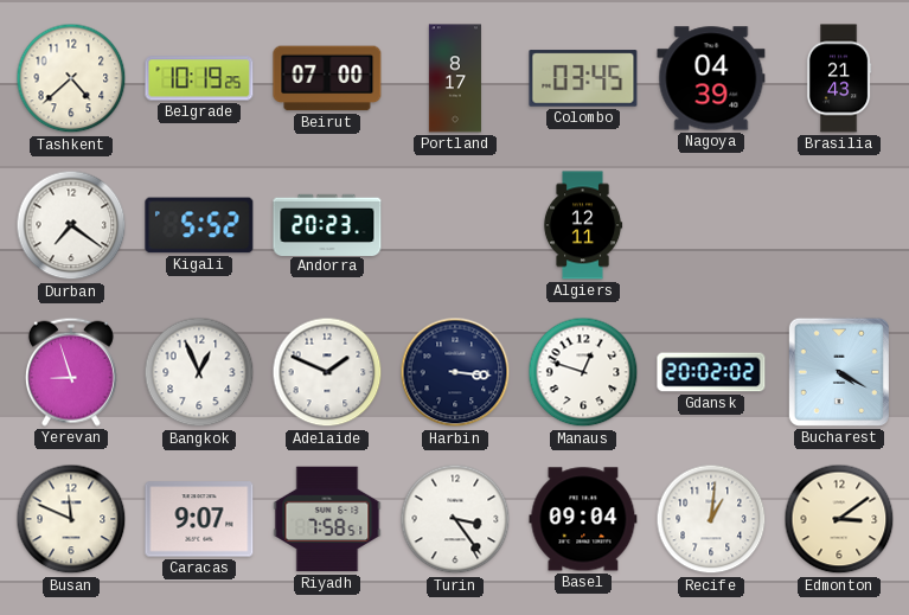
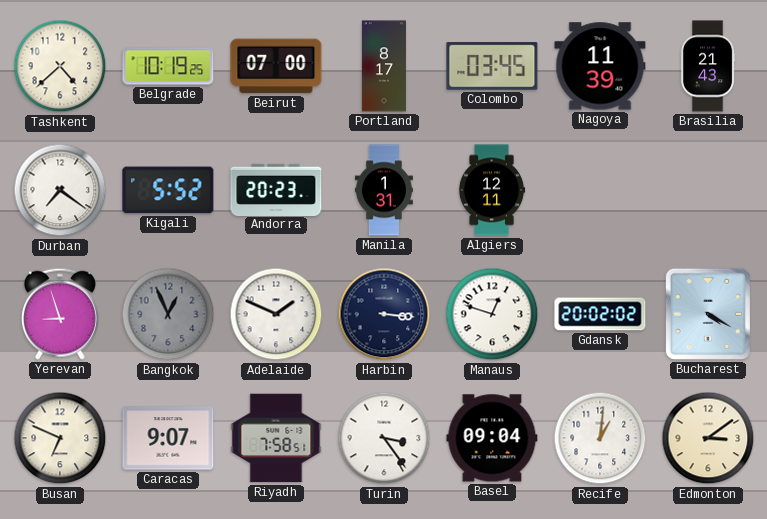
Nagoya: 04:39 -> 11:39 (600, 66)
Manila: none -> 1:31 (384, 190)
Bangkok dial: white -> grey (168, 314)
Busan: 11:49 -> 6:49 (60, 438)
